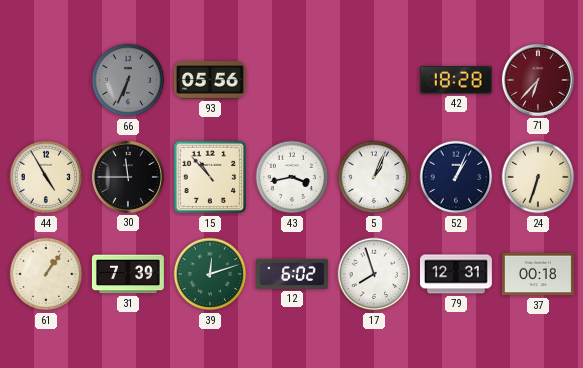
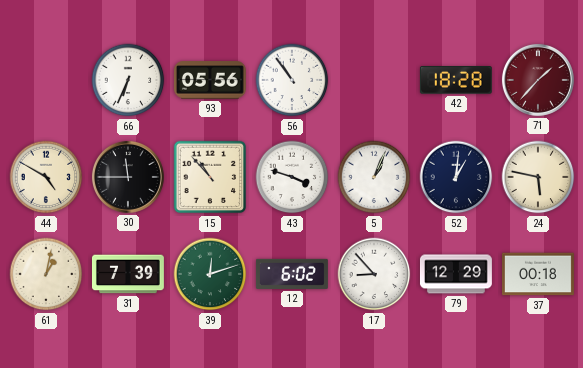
66 dial: grey -> white (128, 80)
56: none -> 10:54 (292, 80)
71: 6:37 -> 1:37 (538, 80)
44: 4:55 -> 4:50 (46, 177)
43: 3:43 -> 3:48 (292, 177)
52: 1:04 -> 1:01 (456, 177)
24: 6:33 -> 5:47 (538, 177)
61: 1:06 -> 1:02 (46, 274)
17: 7:57 -> 8:53 (374, 274)
79: 12:31 -> 12:29 (456, 274)
